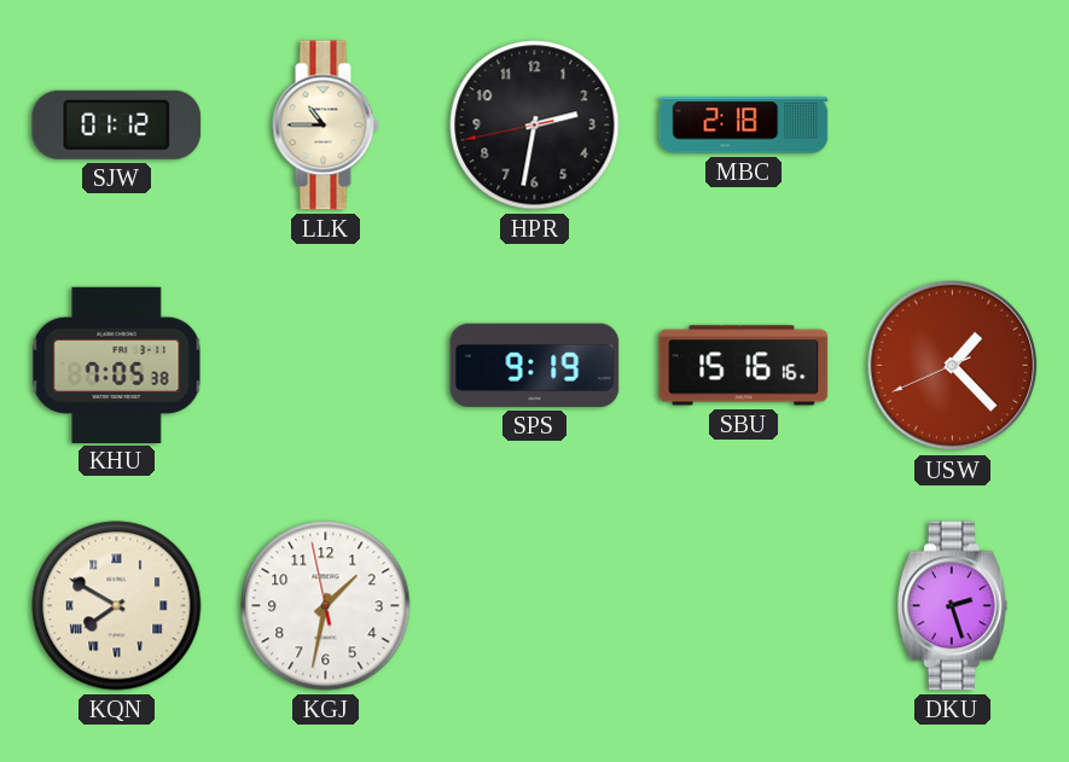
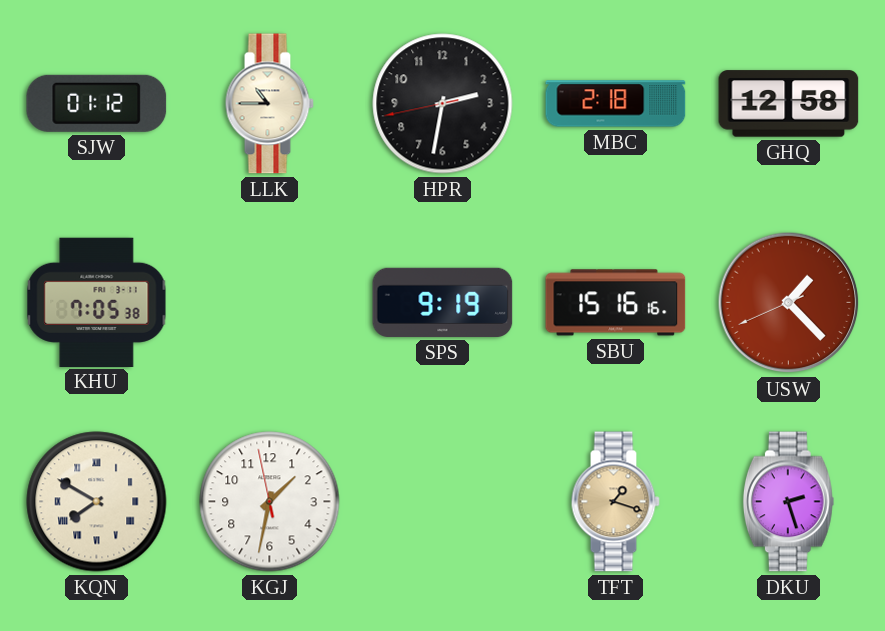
GHQ: none -> 12:58 (789, 104)
TFT: none -> 1:18 (615, 502)
